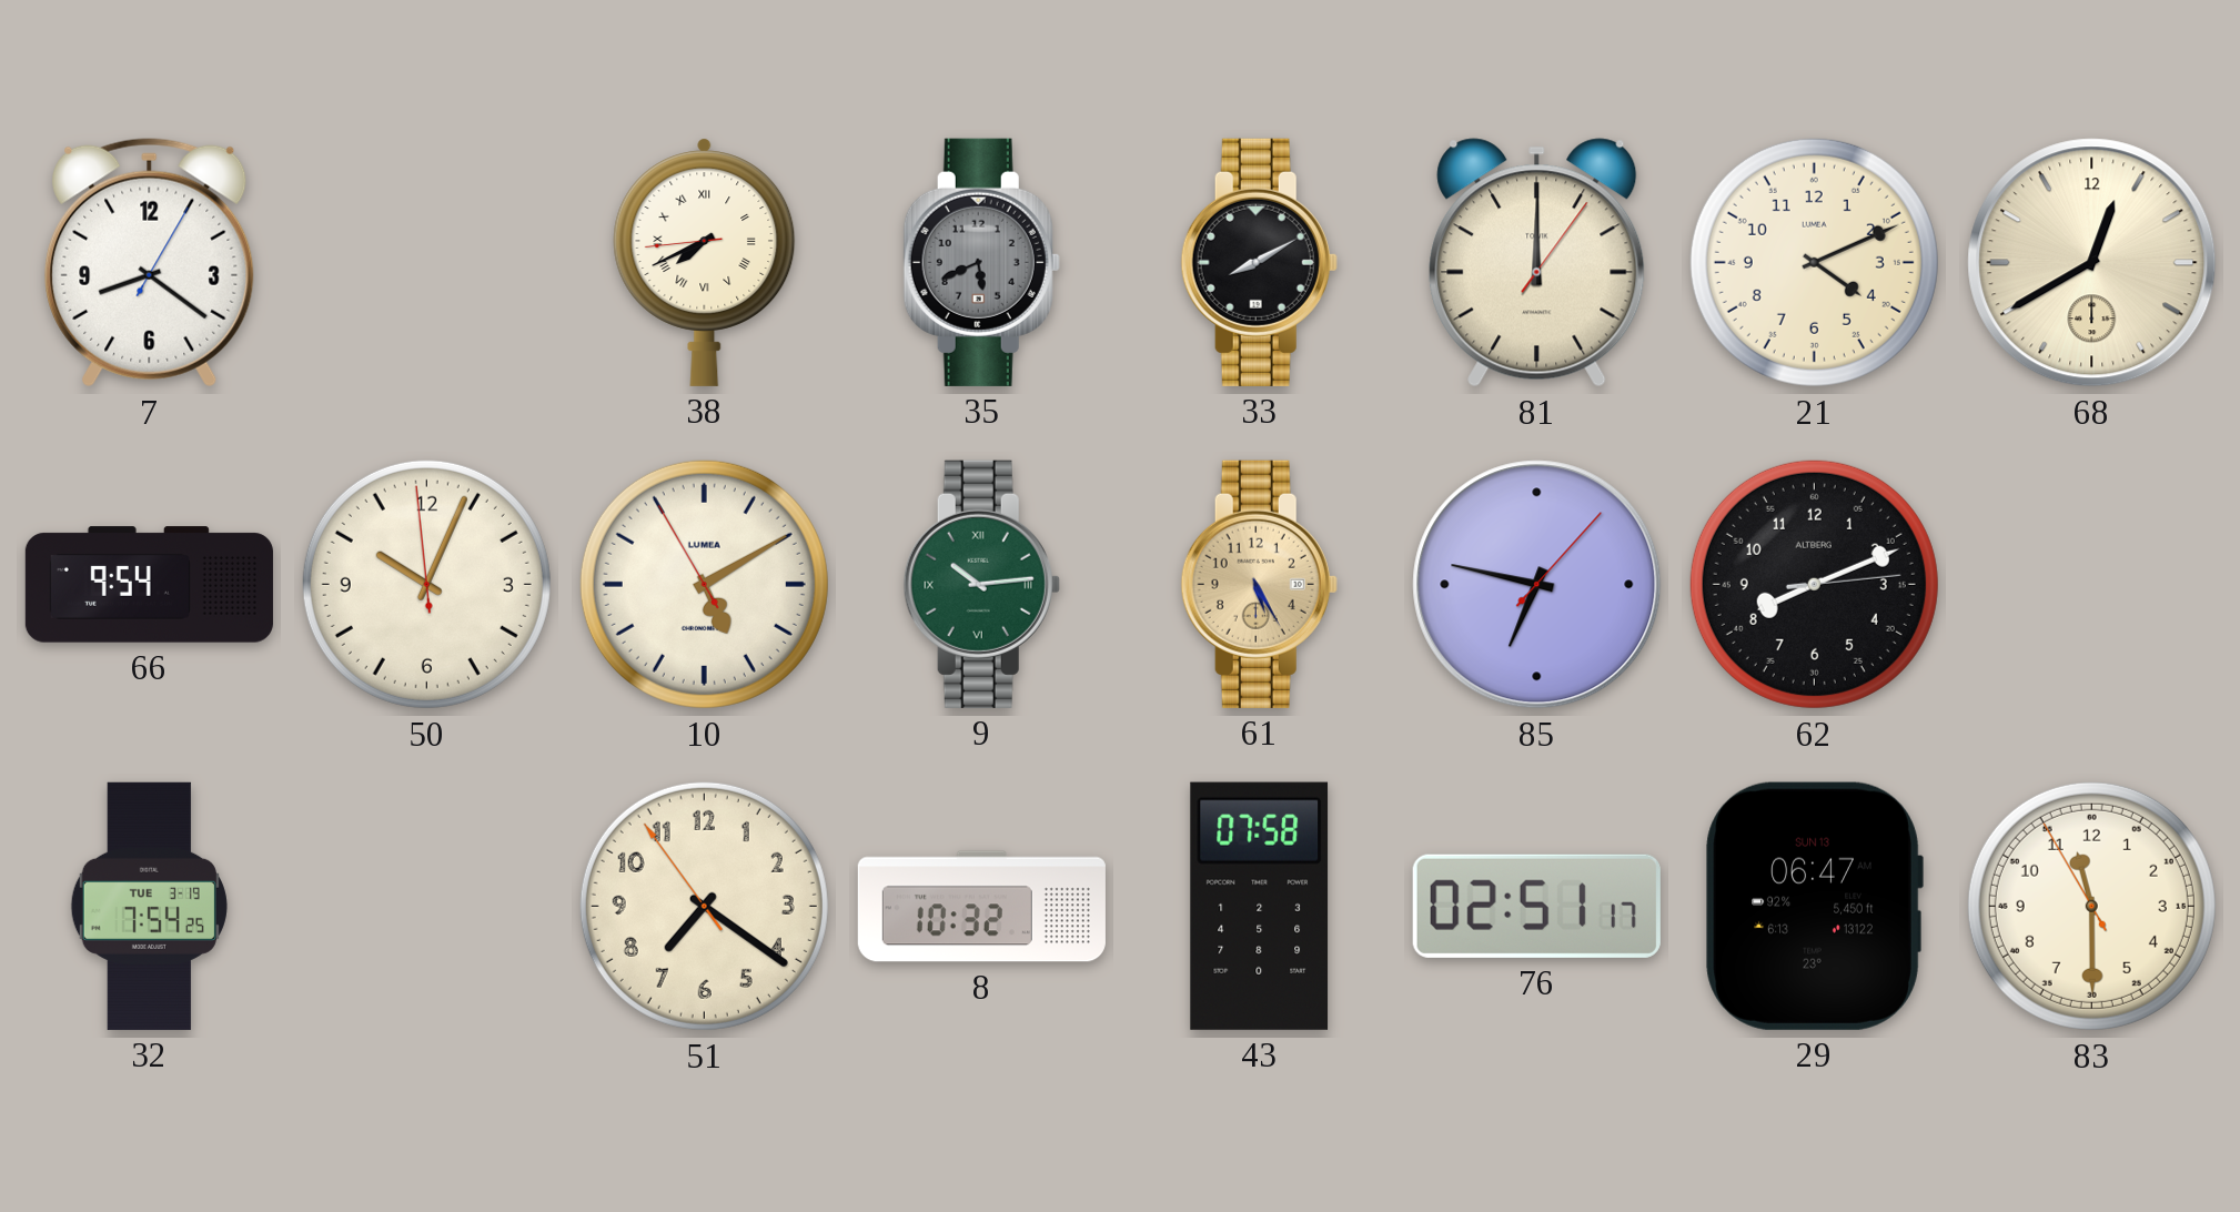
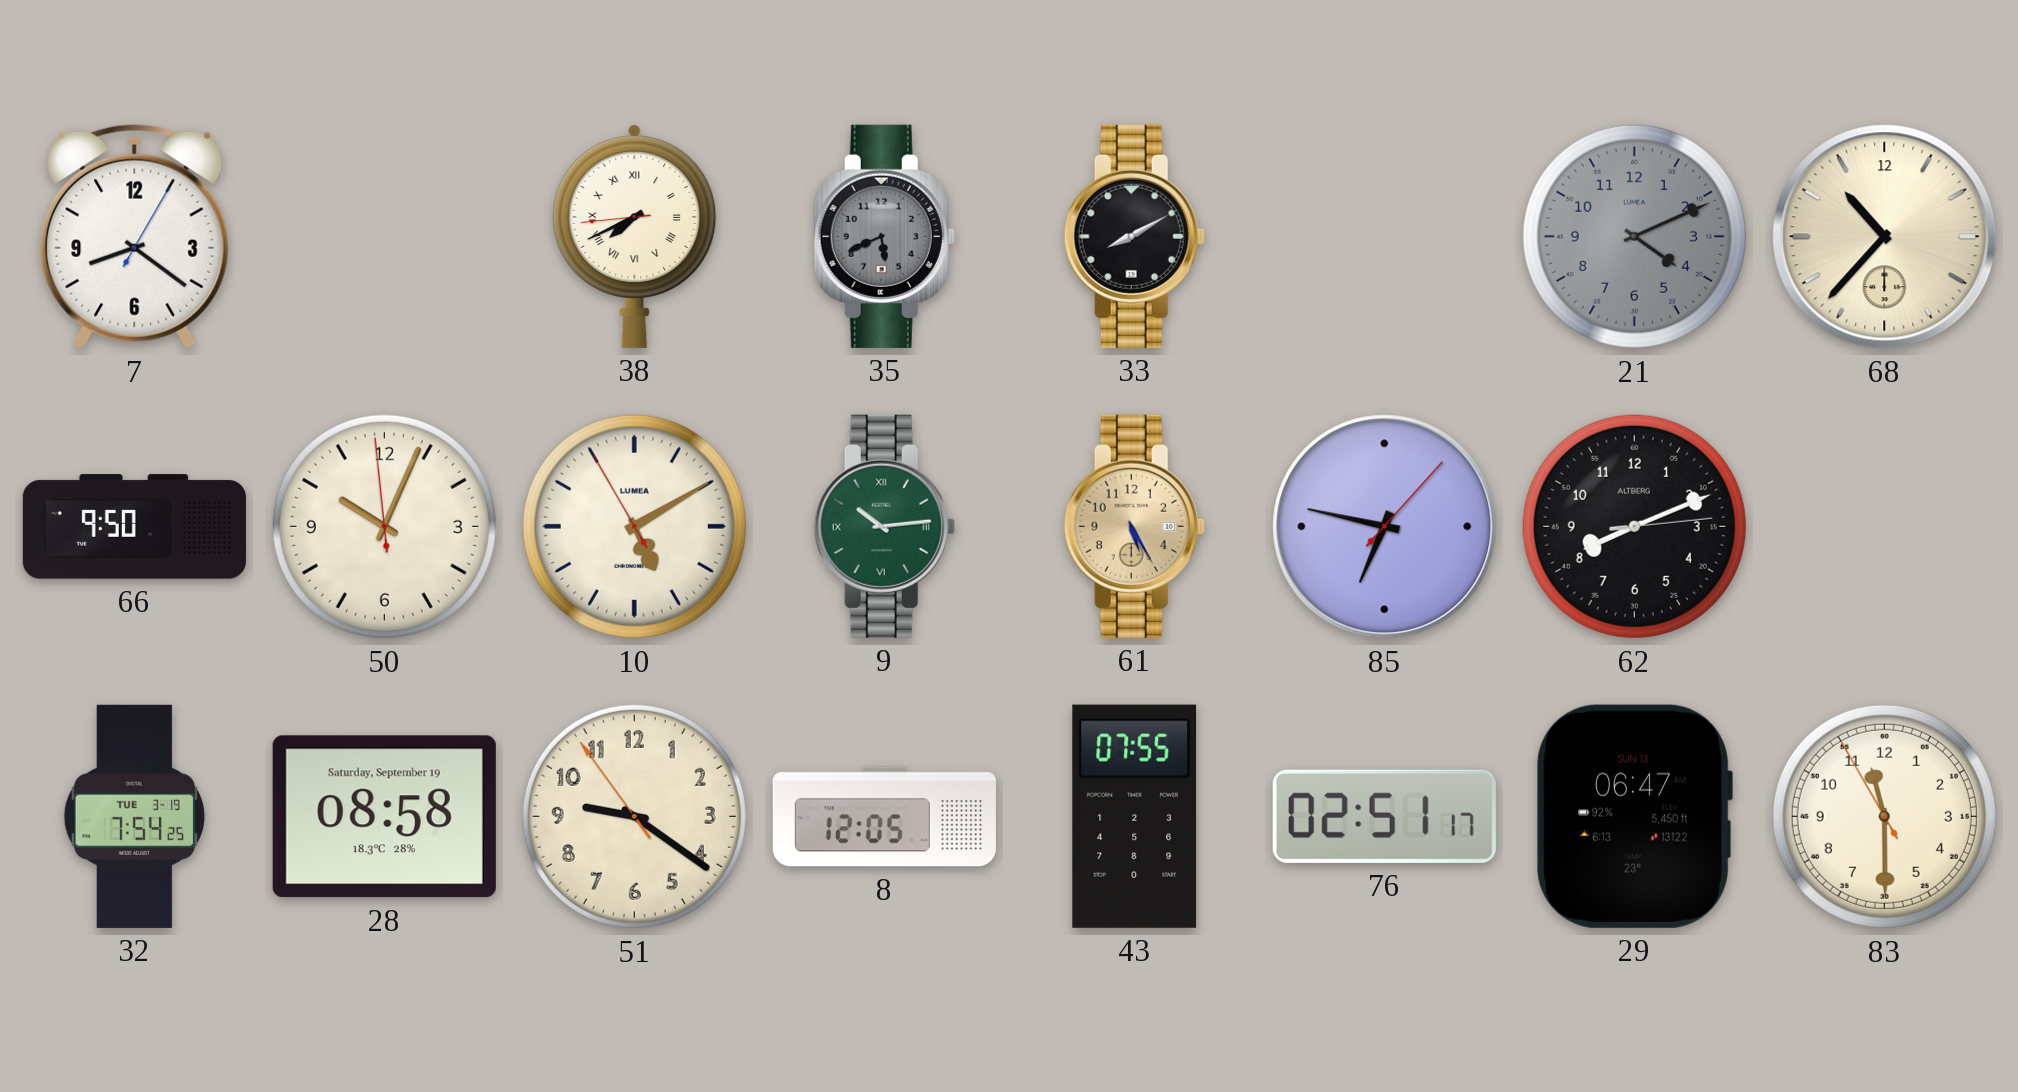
81: 12:00 -> none (1537, 263)
21 dial: cream -> grey (1634, 236)
68: 12:40 -> 10:37 (1885, 237)
66: 9:54 -> 9:50 (134, 527)
28: none -> 08:58 (384, 817)
51: 7:20 -> 9:20 (634, 816)
8: 10:32 -> 12:05 (884, 817)
43: 07:58 -> 07:55 (1135, 816)
